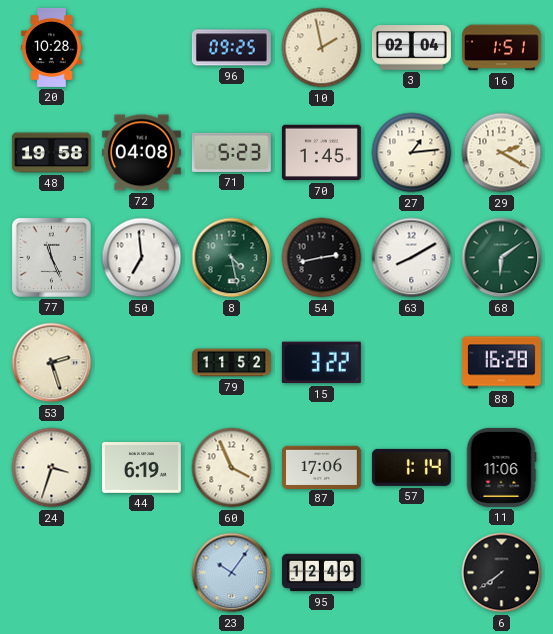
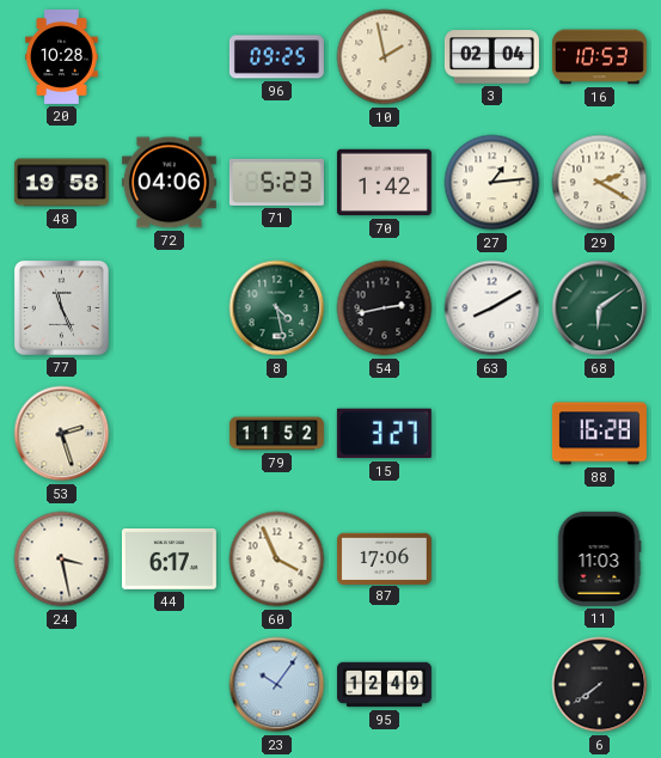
16: 1:51 -> 10:53 (599, 57)
72: 04:08 -> 04:06 (169, 183)
70: 1:45 -> 1:42 (384, 183)
50: 6:59 -> none (142, 258)
15: 3:22 -> 3:27 (384, 434)
24: 3:33 -> 3:28 (62, 560)
44: 6:19 -> 6:17 (169, 560)
57: 1:14 -> none (411, 467)
11: 11:06 -> 11:03 (599, 558)
